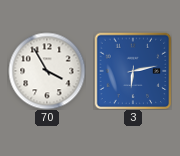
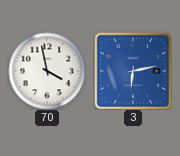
70: 3:55 -> 3:58 (47, 71)
